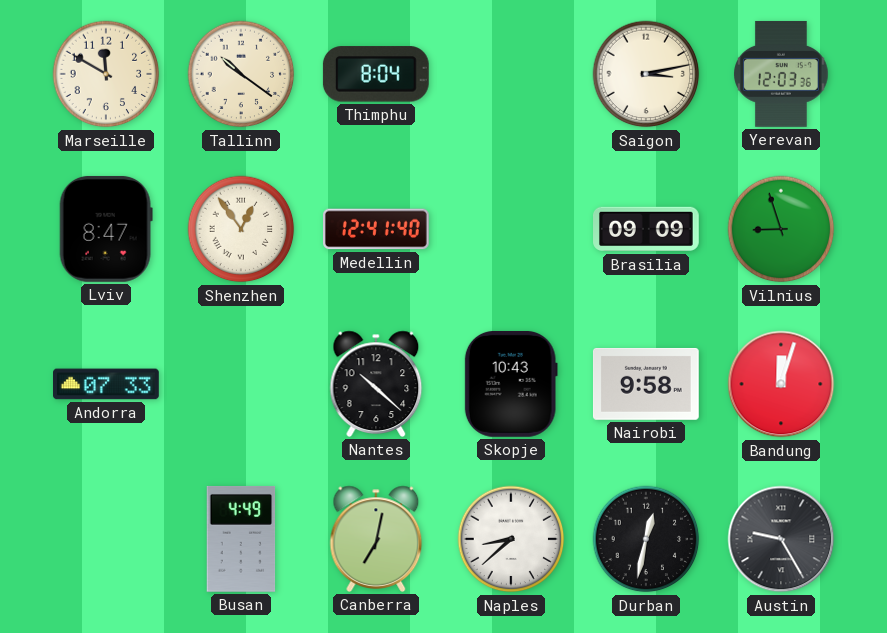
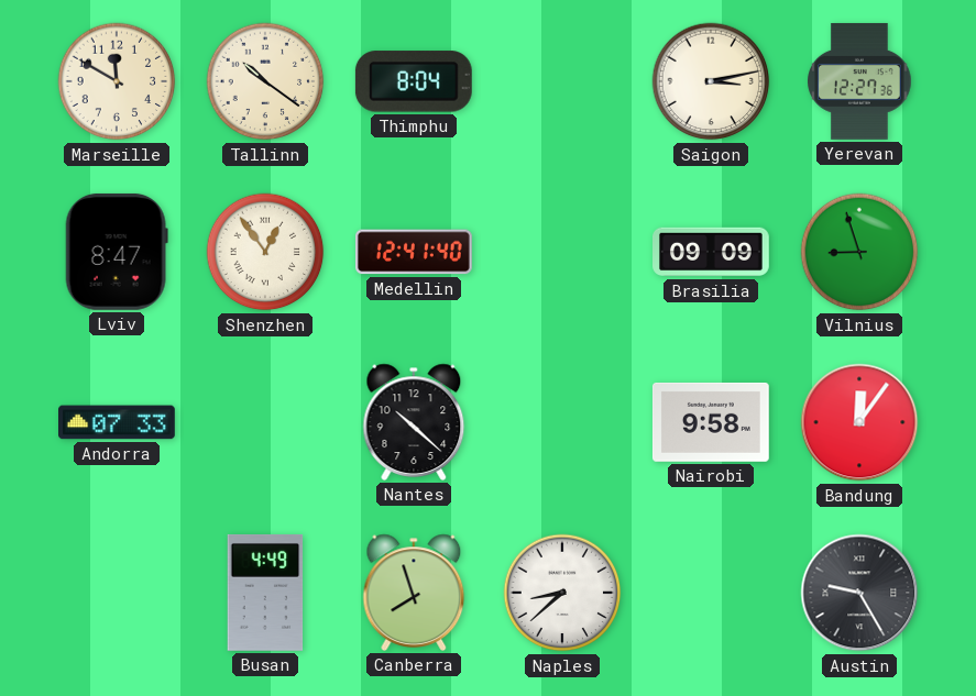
Yerevan: 12:03 -> 12:27 (859, 81)
Skopje: 10:43 -> none (511, 384)
Bandung: 12:03 -> 12:06 (859, 422)
Canberra: 7:02 -> 7:57 (414, 593)
Durban: 12:32 -> none (646, 539)
